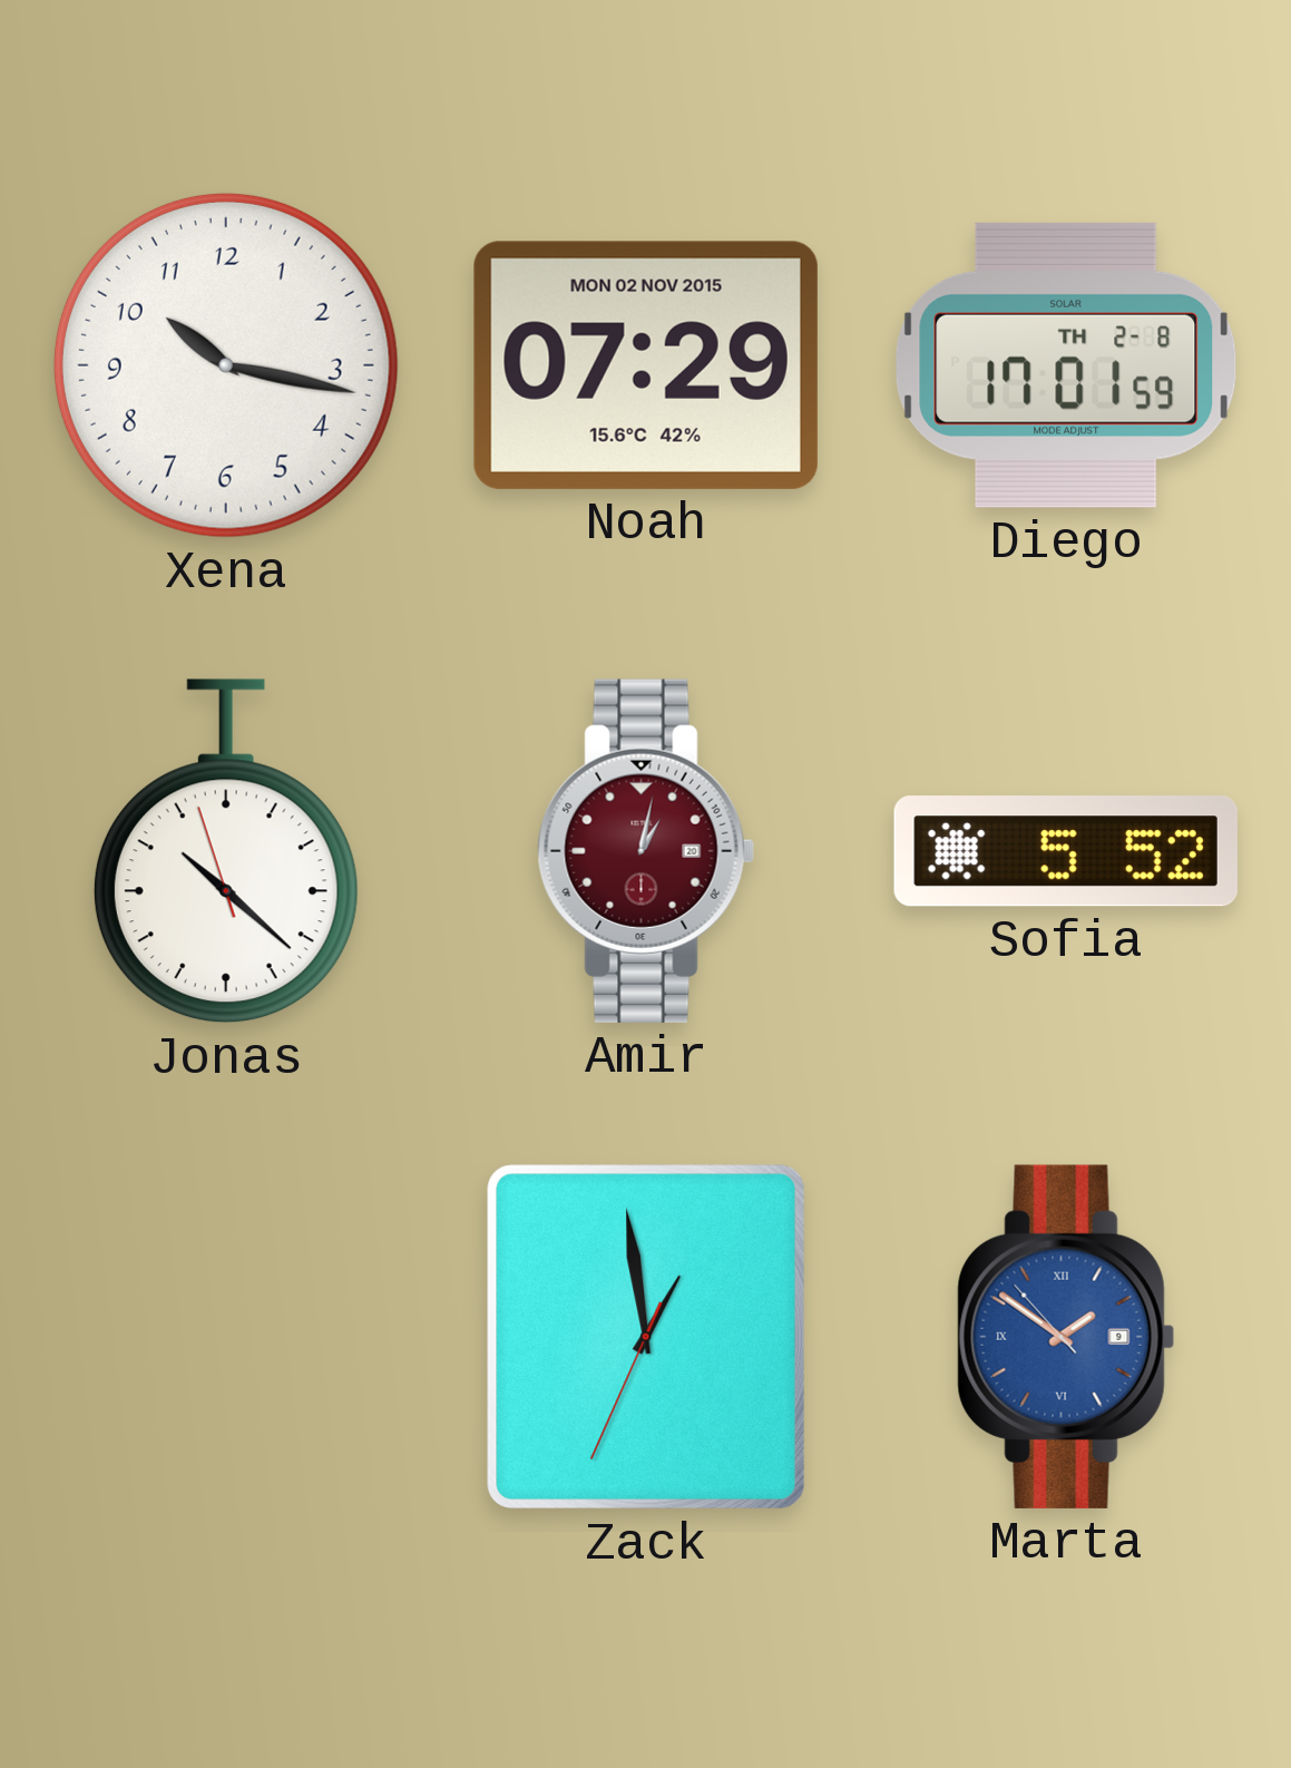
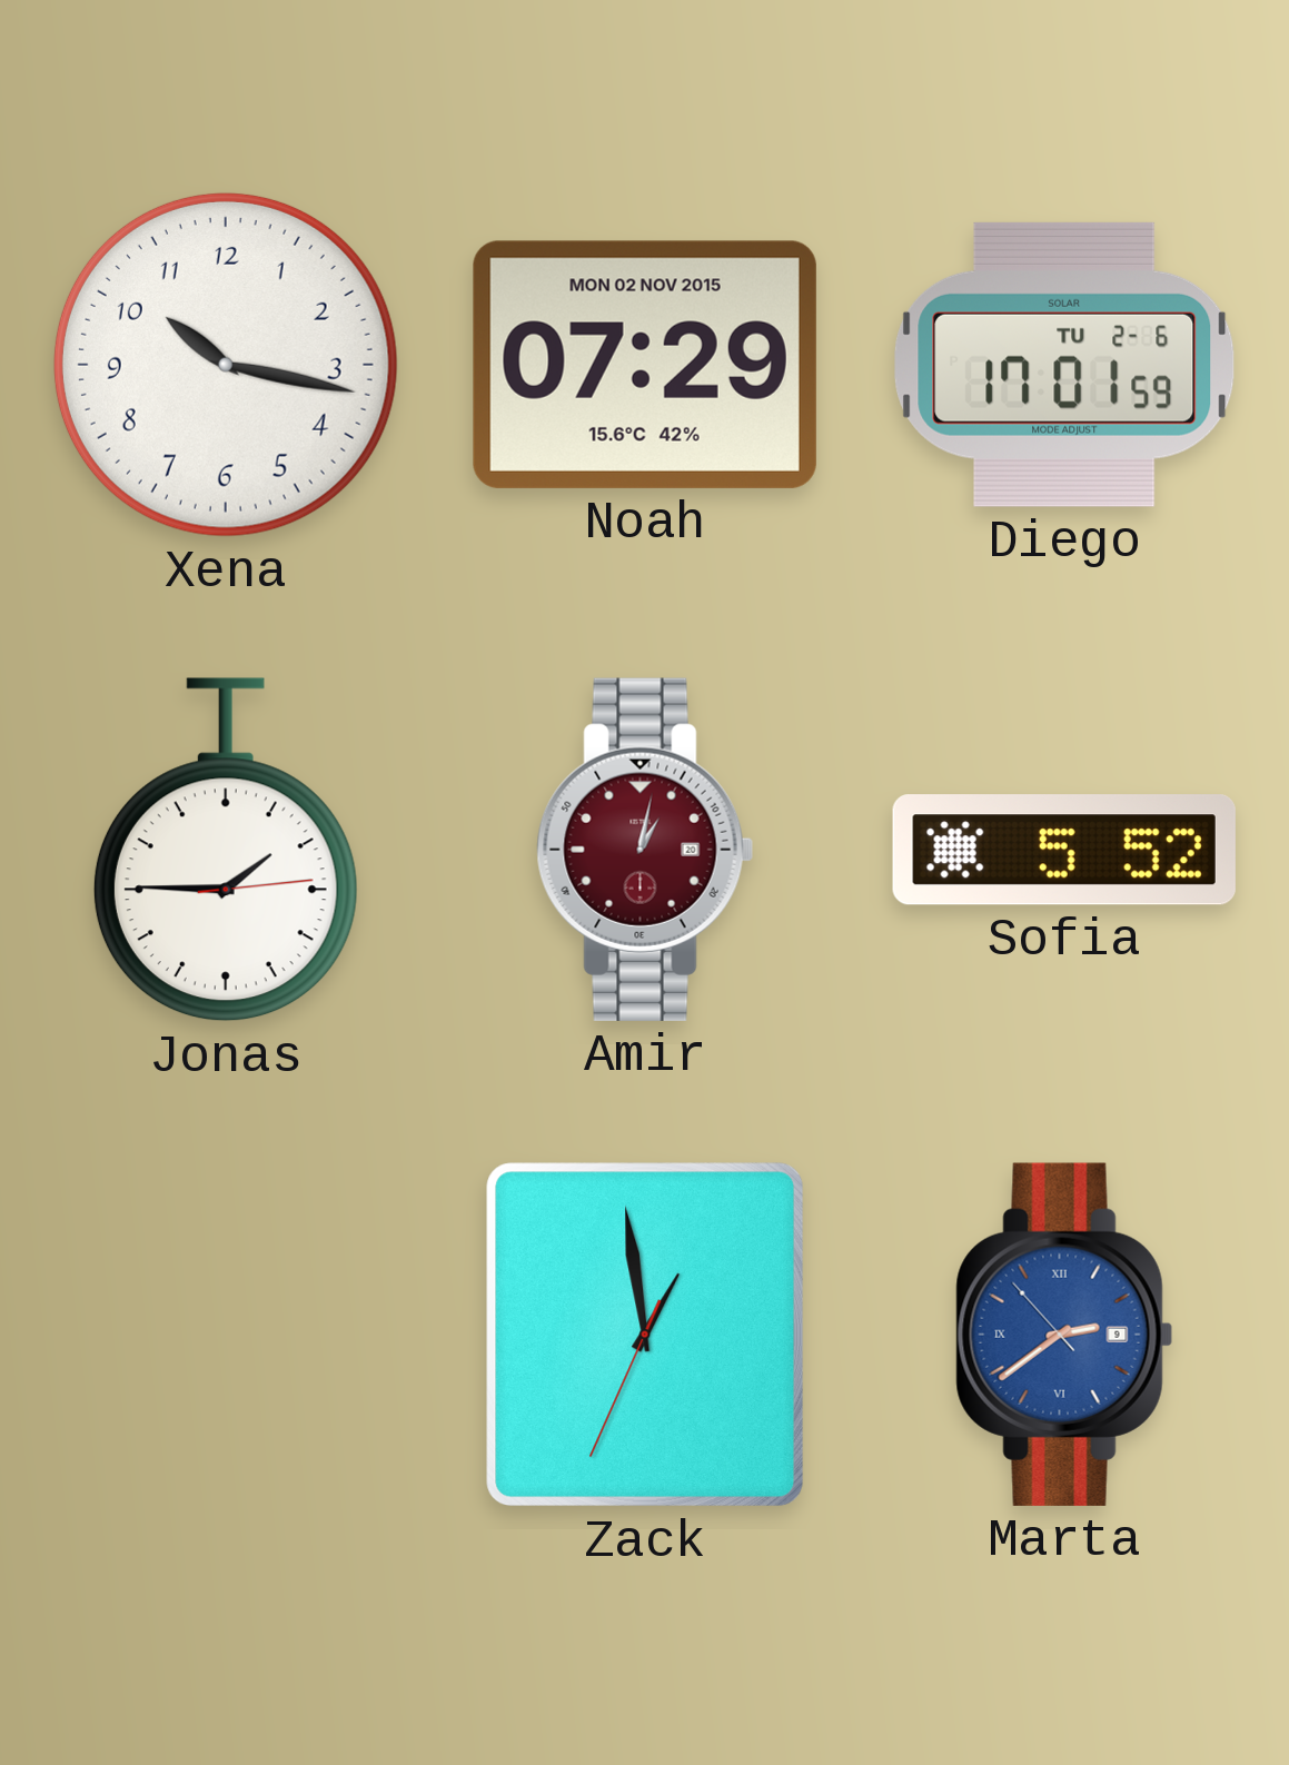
Diego date: TH 2-8 -> TU 2-6 (1064, 365)
Jonas: 10:21 -> 1:45 (226, 850)
Marta: 1:50 -> 2:38 (1064, 1335)
